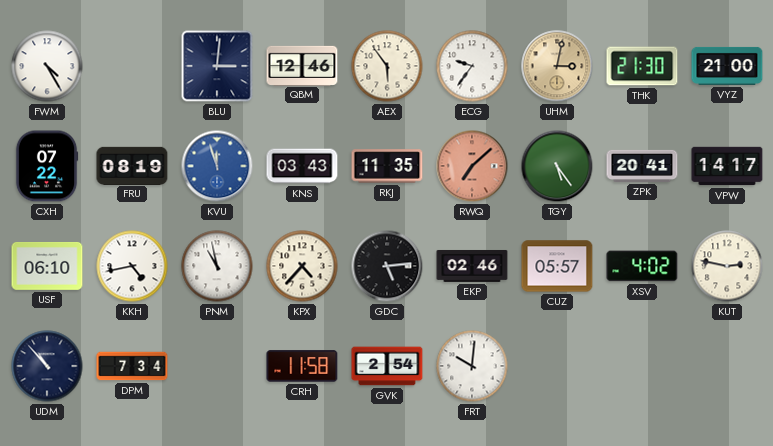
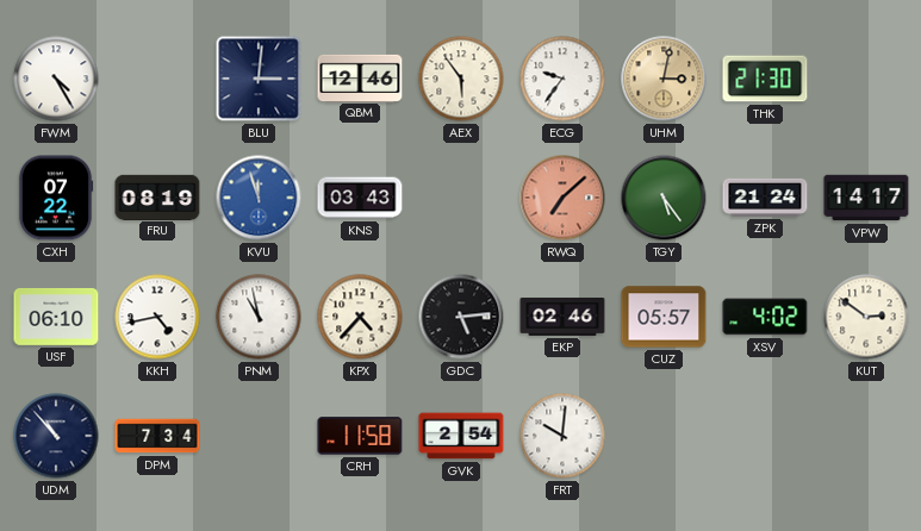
VYZ: 21:00 -> none (727, 66)
RKJ: 11:35 -> none (387, 166)
ZPK: 20:41 -> 21:24 (765, 198)
KUT: 2:47 -> 2:51 (866, 317)
